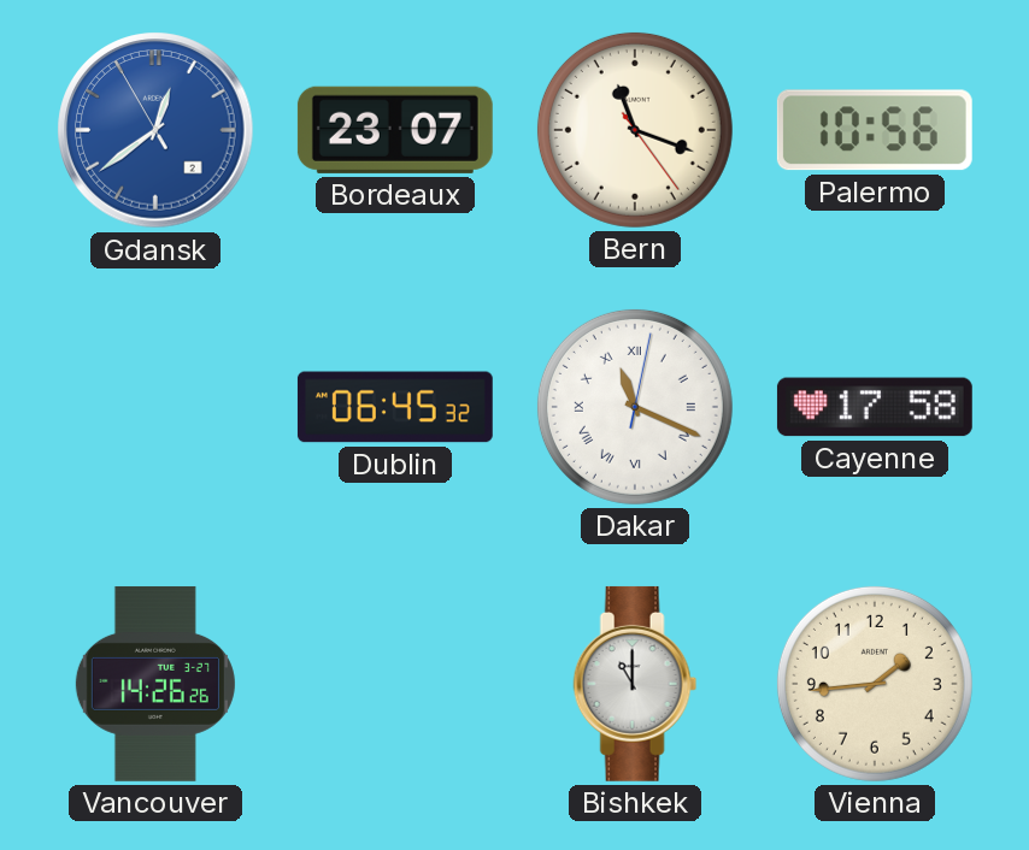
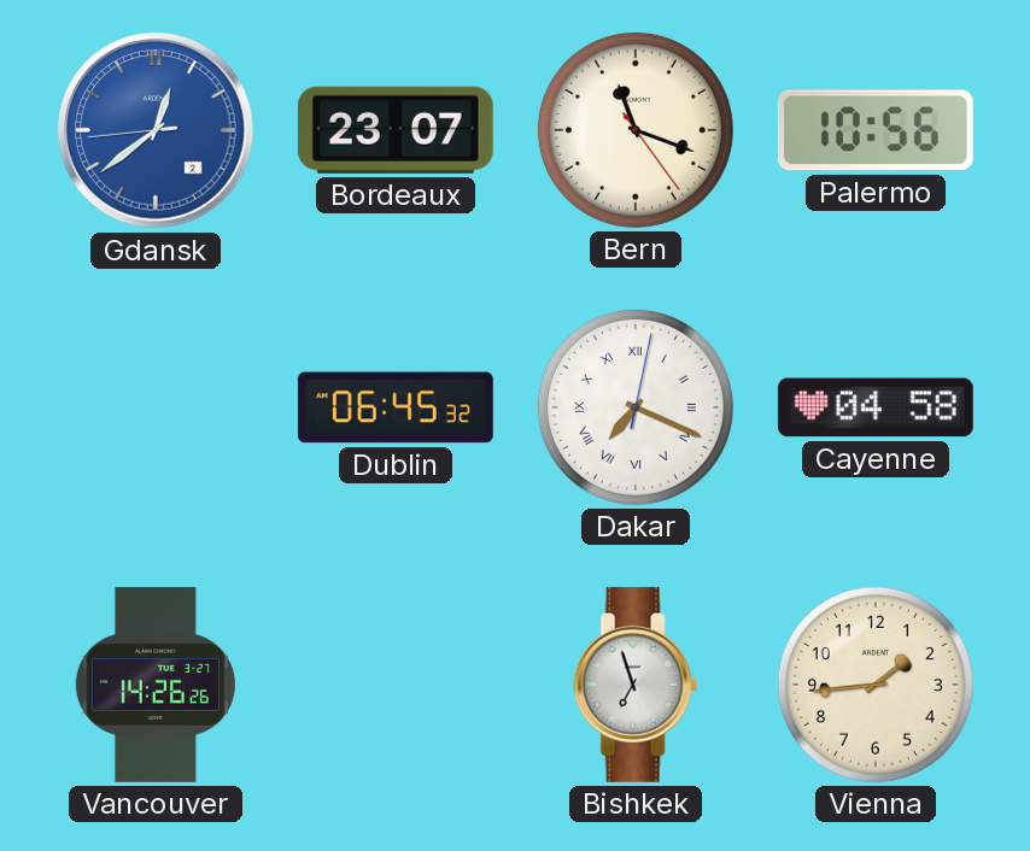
Gdansk: 12:38:55 -> 12:38:44 (156, 130)
Dakar: 11:19 -> 7:19 (636, 407)
Cayenne: 17:58 -> 04:58 (876, 407)
Bishkek: 11:00 -> 6:57 (636, 685)
